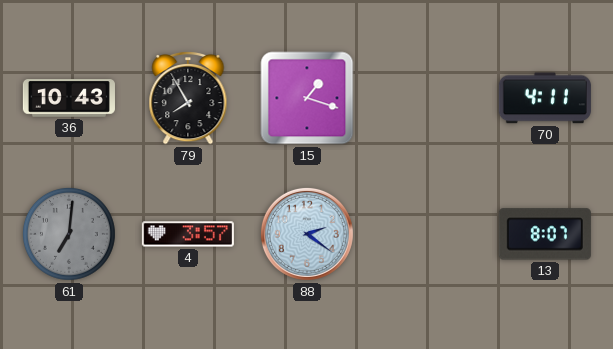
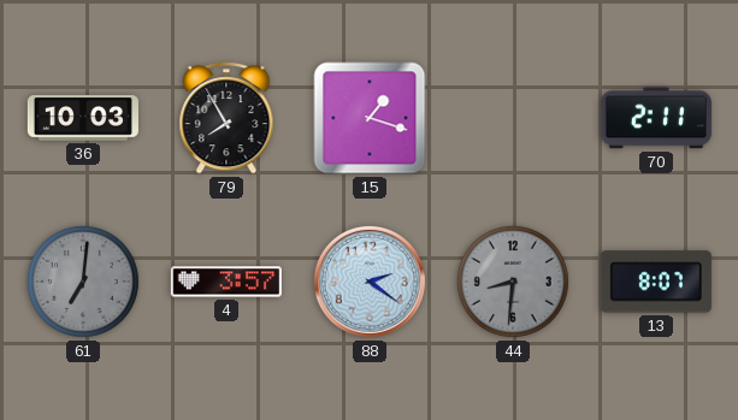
36: 10:43 -> 10:03 (83, 118)
70: 4:11 -> 2:11 (656, 118)
44: none -> 8:31 (513, 282)
